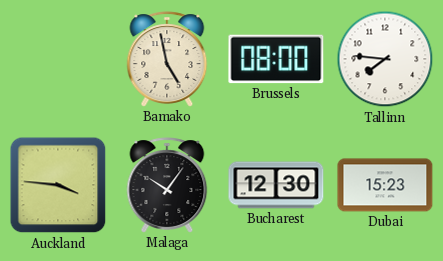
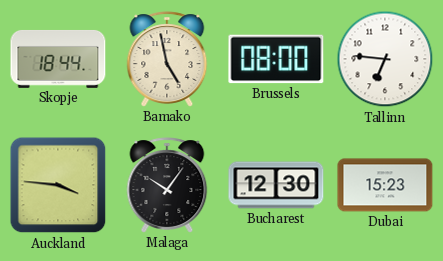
Skopje: none -> 18:44 (58, 59)
Tallinn: 7:46 -> 6:46 (385, 59)
